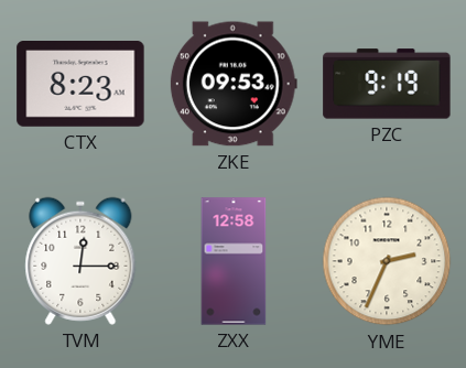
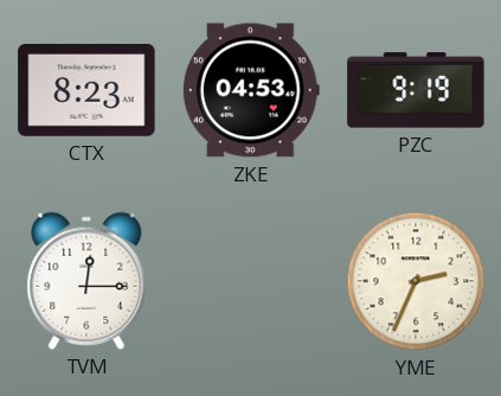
ZKE: 09:53 -> 04:53 (251, 90)
ZXX: 12:58 -> none (234, 261)
